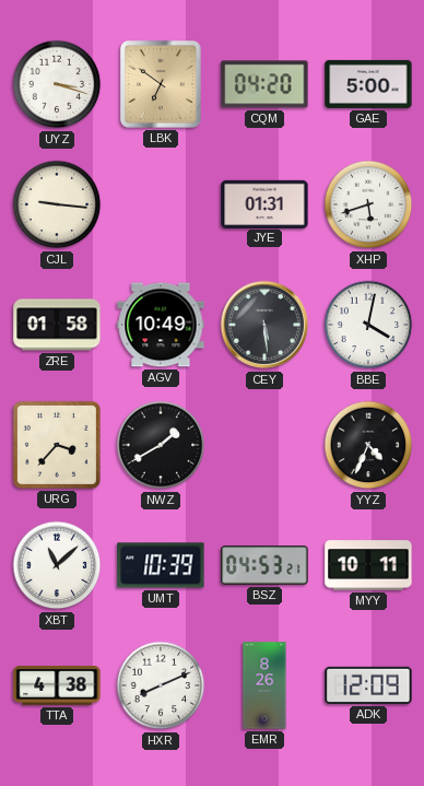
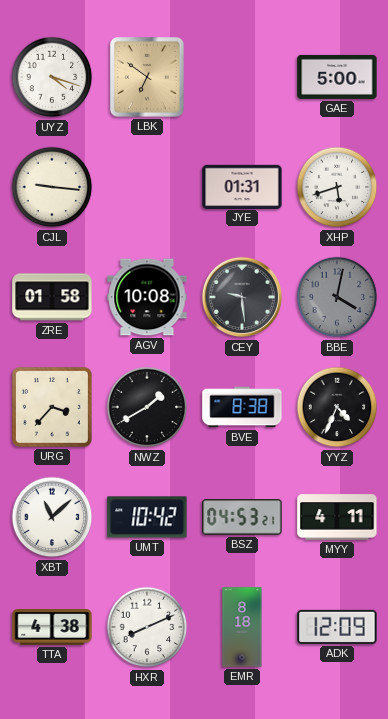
UYZ: 3:18 -> 4:18 (52, 77)
CQM: 04:20 -> none (264, 84)
AGV: 10:49 -> 10:08 (147, 297)
CEY: 5:29 -> 9:29 (242, 297)
BBE dial: white -> grey (337, 297)
BVE: none -> 8:38 (242, 407)
UMT: 10:39 -> 10:42 (147, 517)
MYY: 10:11 -> 4:11 (337, 517)
EMR: 8:26 -> 8:18 (242, 627)
